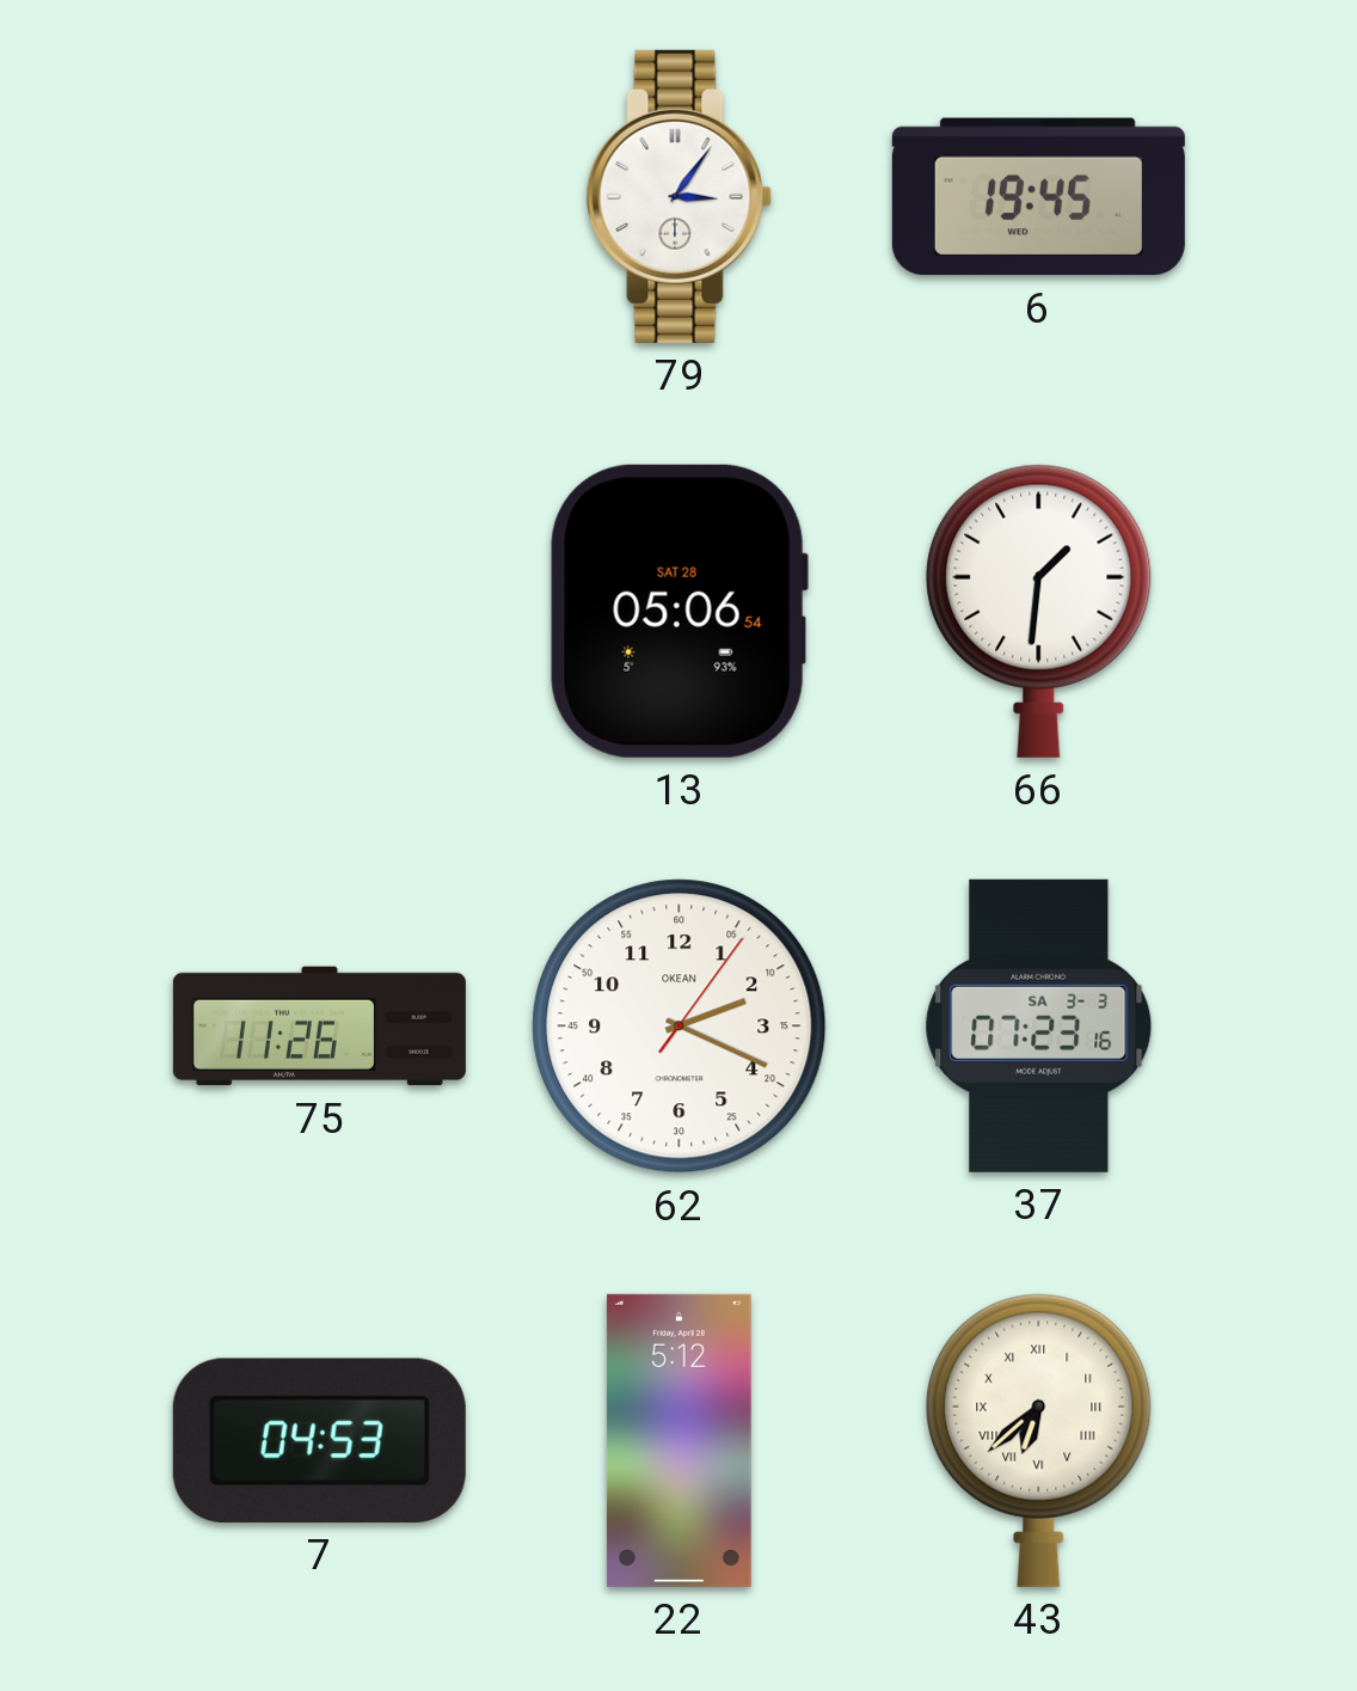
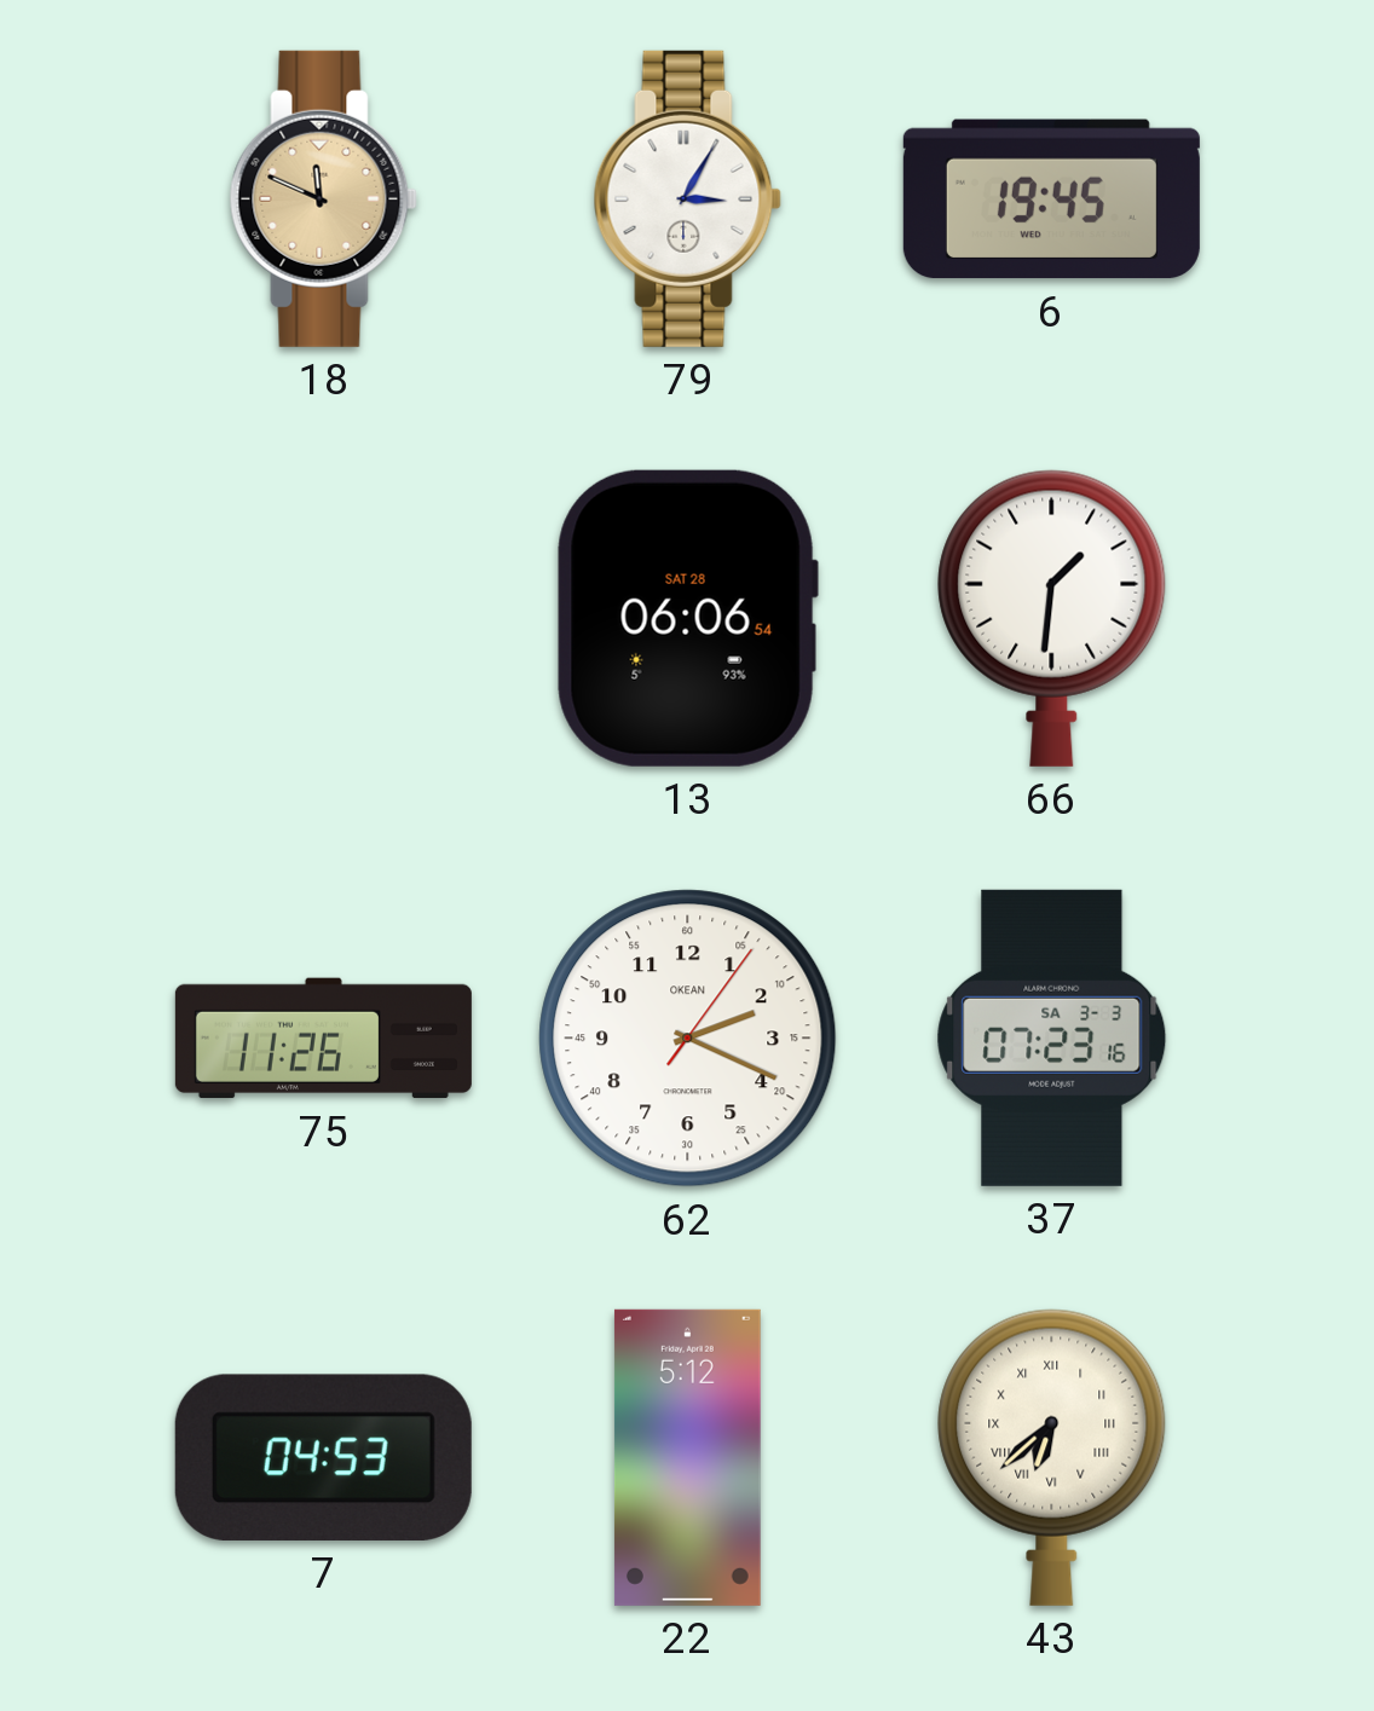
18: none -> 11:49 (323, 198)
79: 3:06 -> 3:05 (687, 198)
13: 05:06 -> 06:06 (687, 618)
